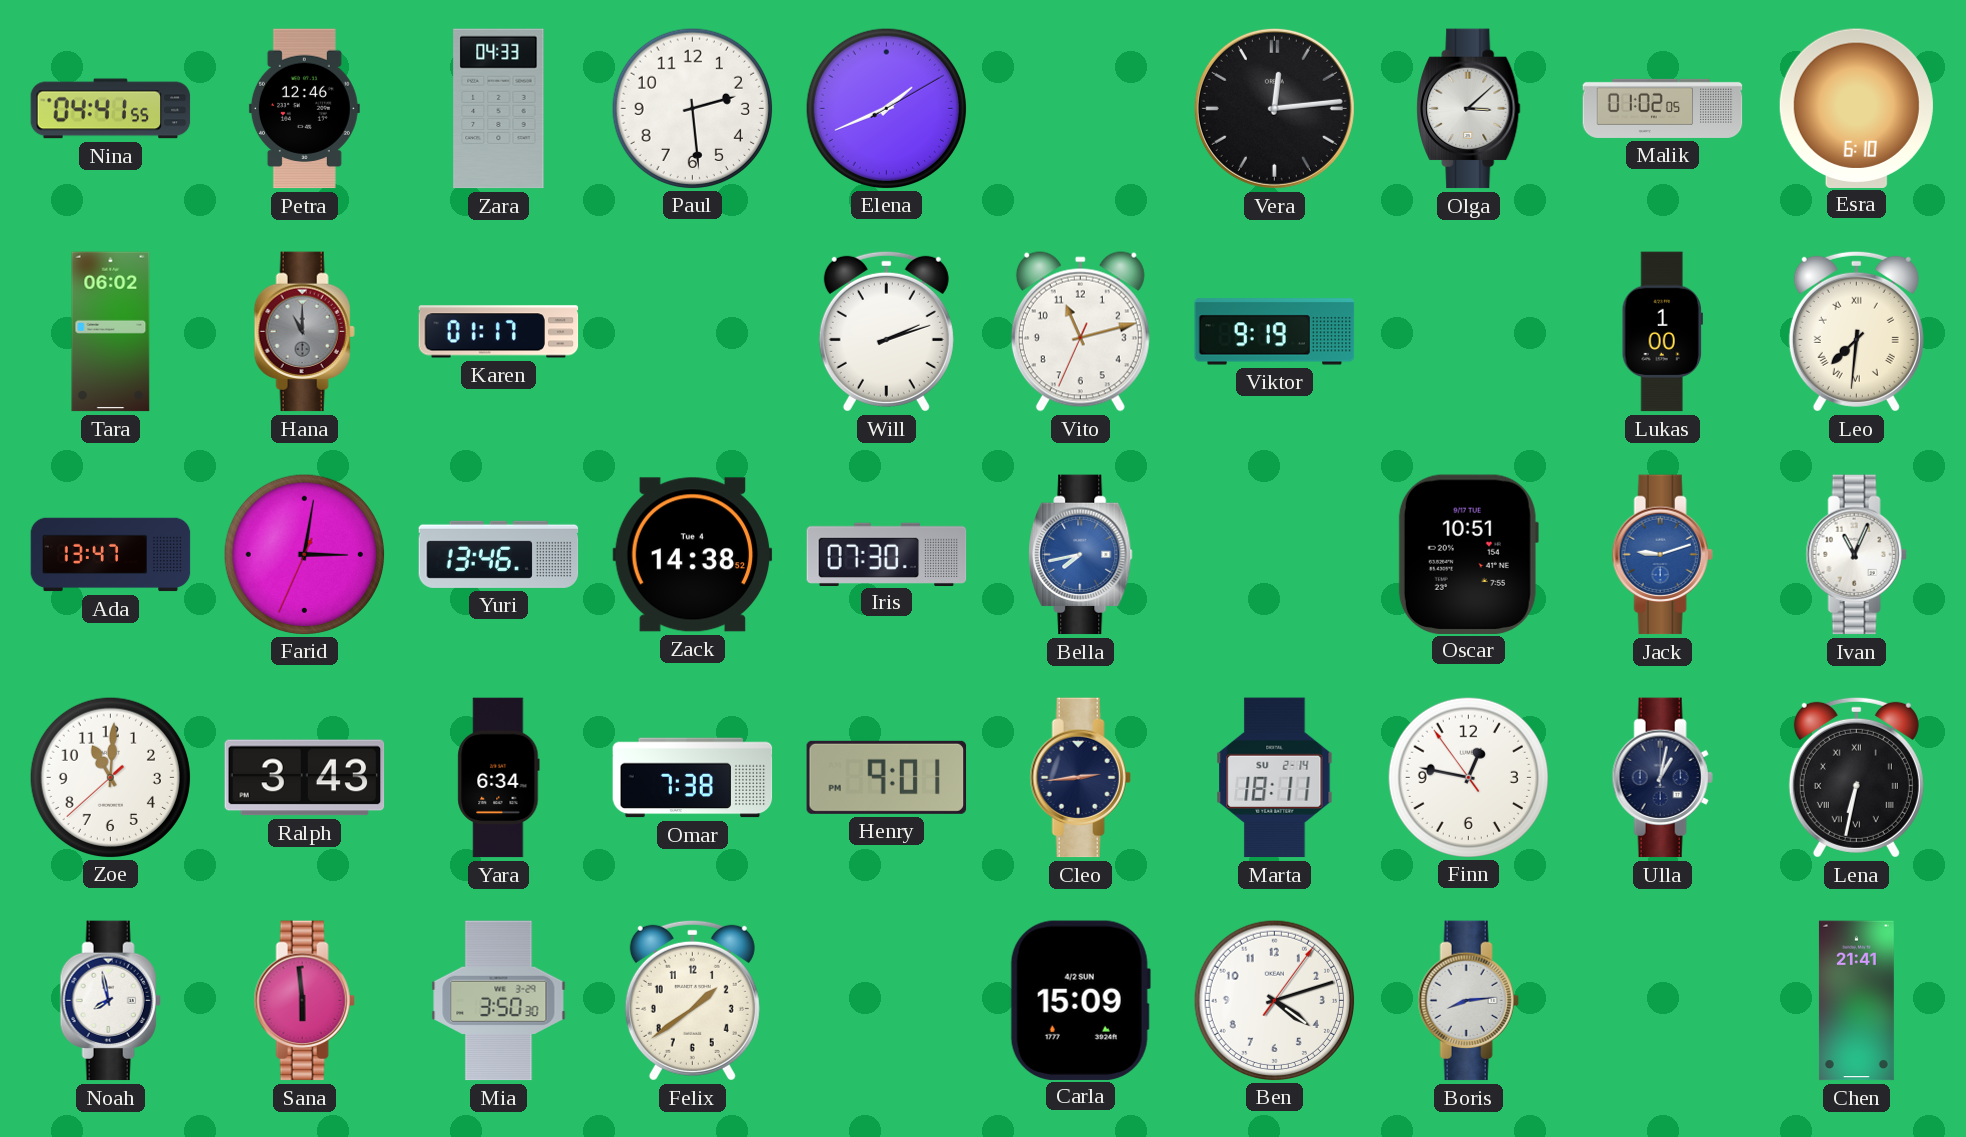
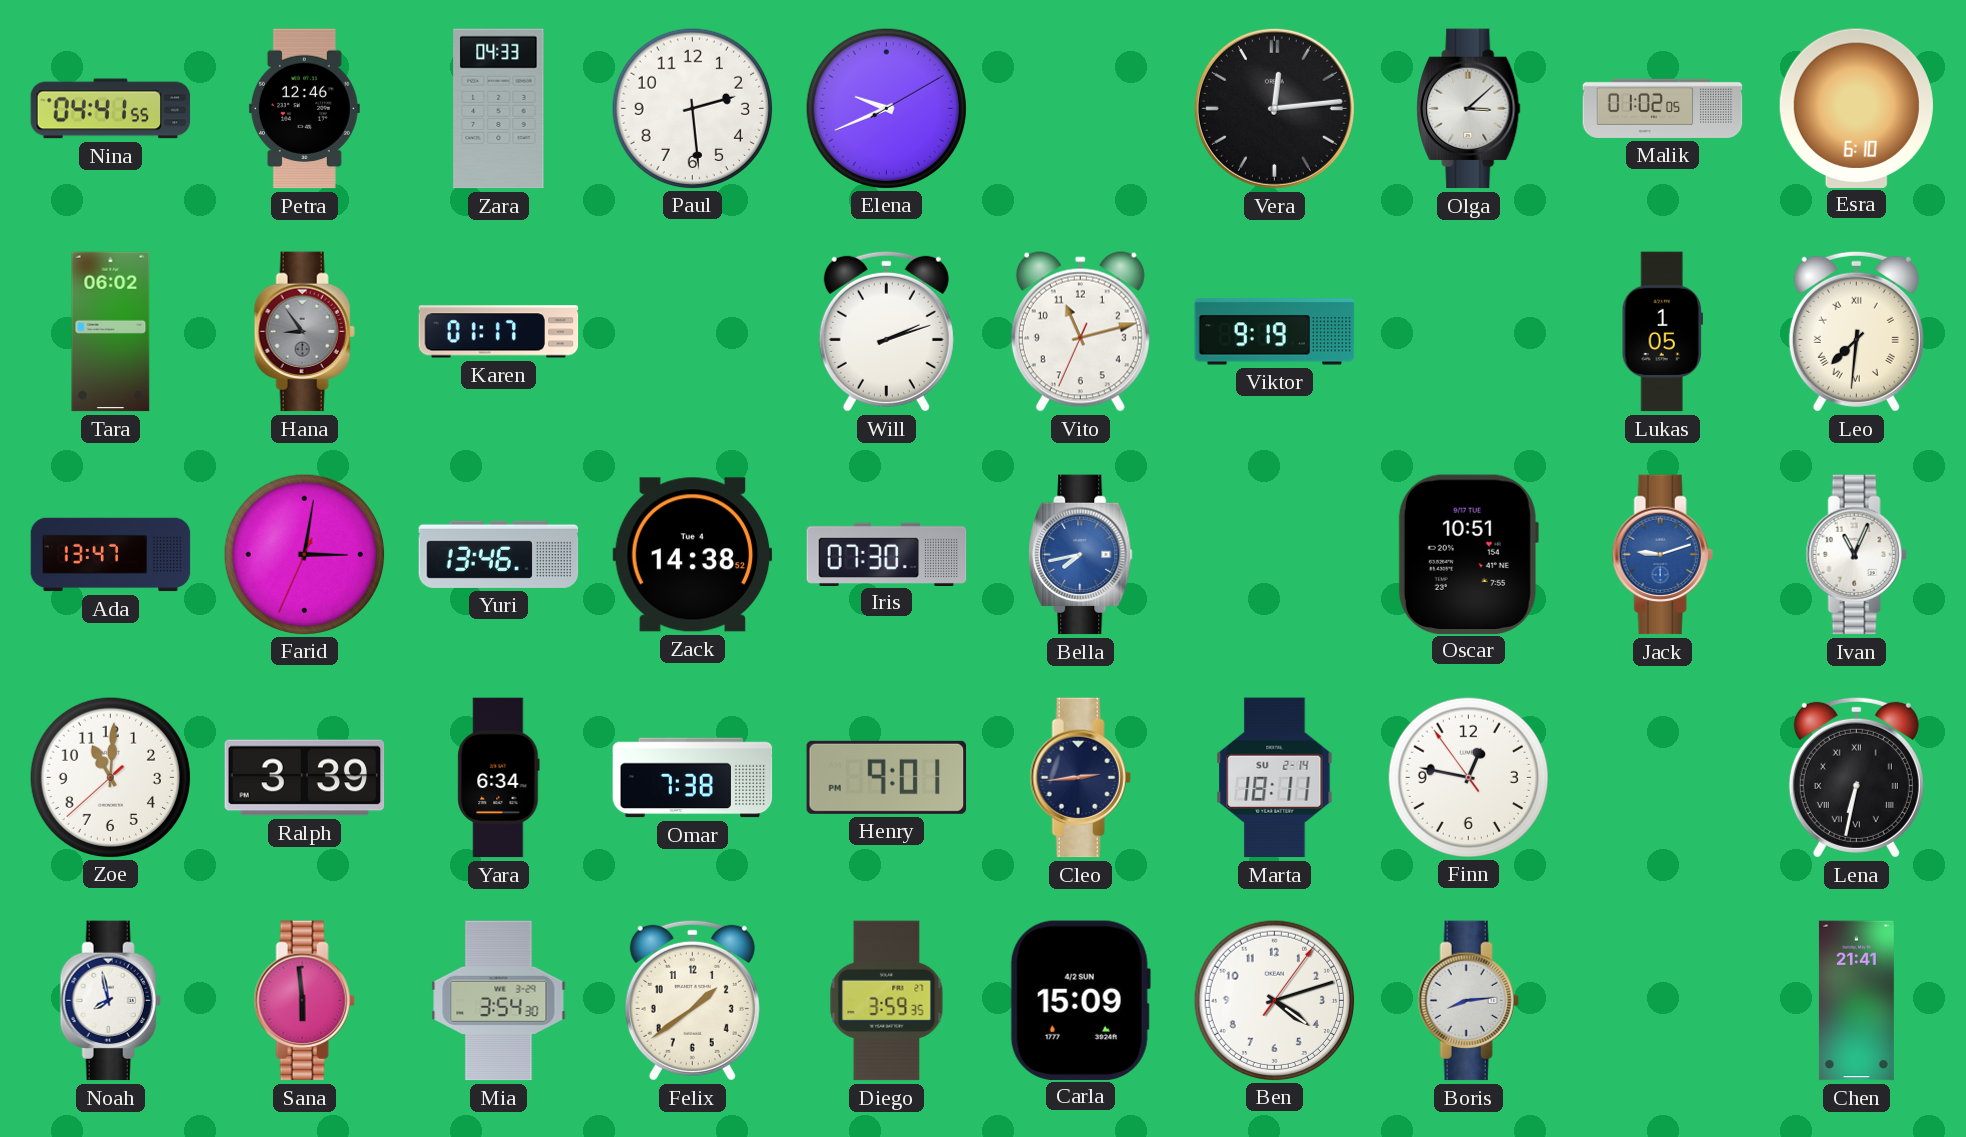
Elena: 1:41 -> 9:41 (886, 108)
Hana: 11:00 -> 8:54 (304, 332)
Lukas: 1:00 -> 1:05 (1662, 332)
Ralph: 3:43 -> 3:39 (305, 778)
Ulla: 1:02 -> none (1662, 778)
Mia: 3:50 -> 3:54 (499, 1001)
Diego: none -> 3:59 (887, 1001)
